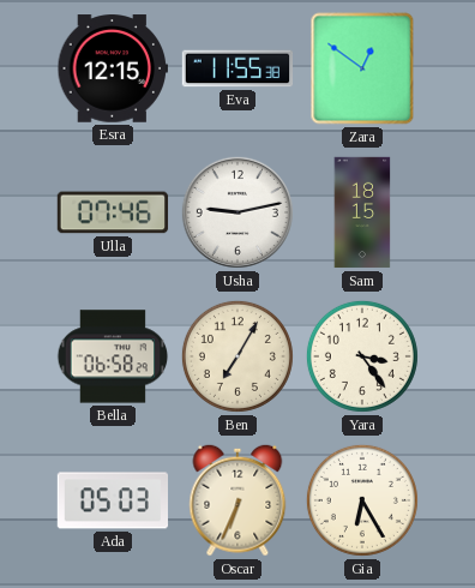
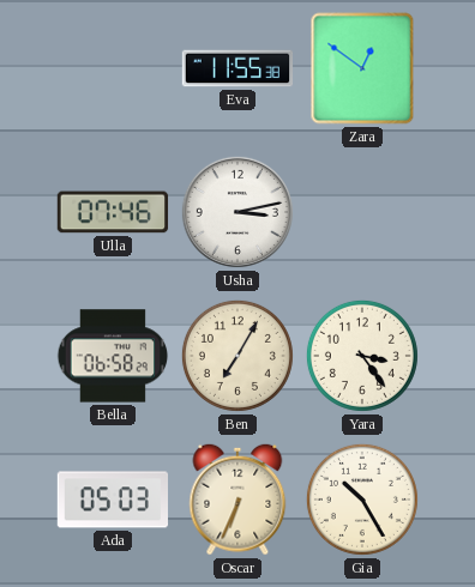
Esra: 12:15 -> none (112, 68)
Usha: 9:13 -> 3:13 (237, 212)
Sam: 18:15 -> none (362, 212)
Gia: 6:25 -> 10:25 (362, 500)
